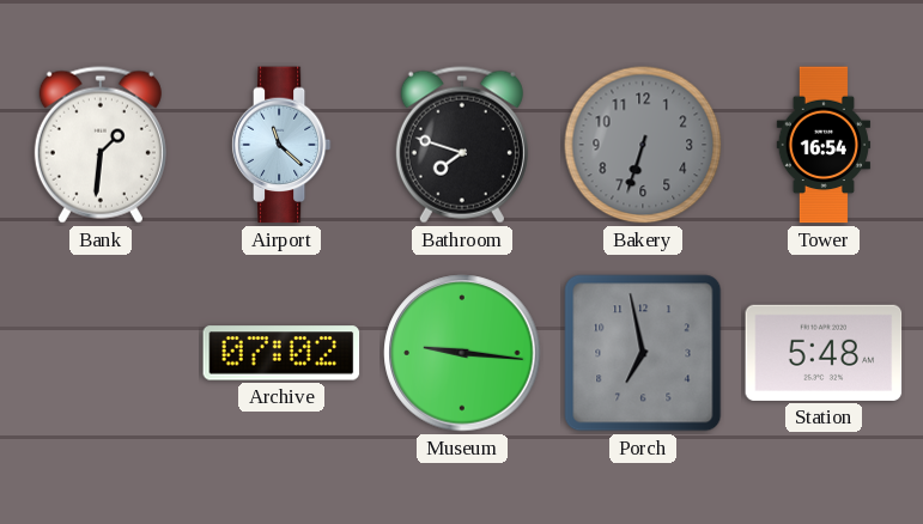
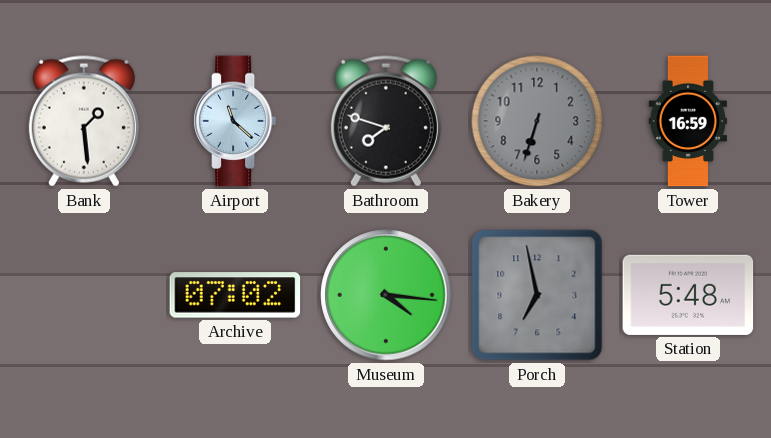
Bank: 1:31 -> 1:29 (84, 121)
Tower: 16:54 -> 16:59 (687, 121)
Museum: 9:16 -> 4:16 (386, 295)
